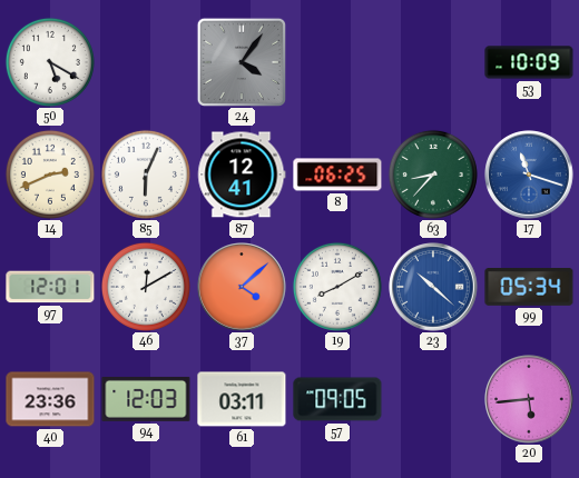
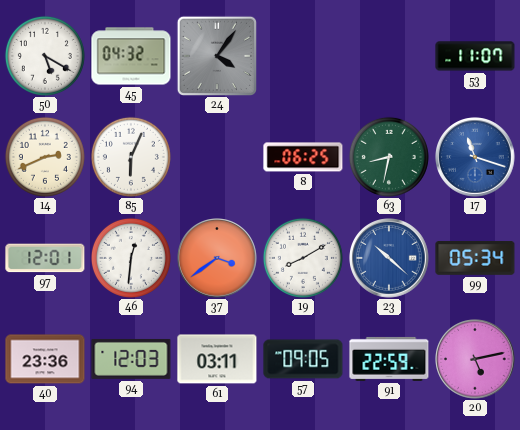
45: none -> 04:32 (131, 56)
53: 10:09 -> 11:07 (475, 56)
87: 12:41 -> none (242, 175)
63: 8:37 -> 8:32 (389, 157)
46: 12:10 -> 12:31 (131, 258)
37: 4:08 -> 3:39 (217, 258)
91: none -> 22:59 (389, 359)
20: 5:44 -> 5:13 (475, 359)
